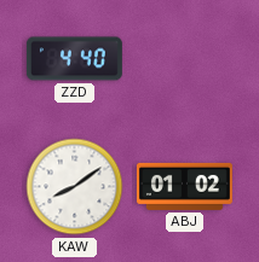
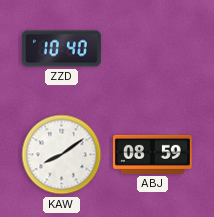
ZZD: 4:40 -> 10:40 (61, 49)
ABJ: 01:02 -> 08:59 (152, 154)
